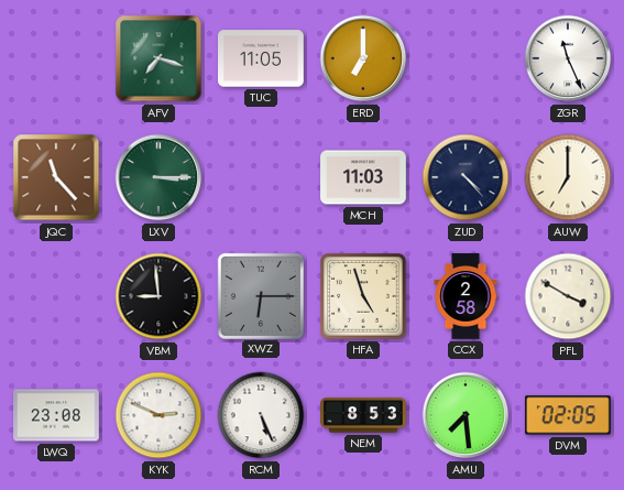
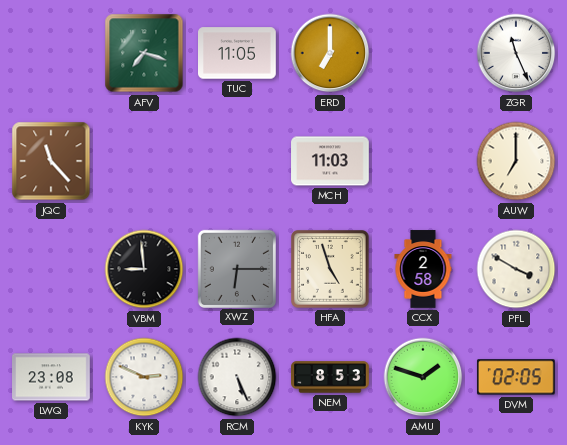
LXV: 3:15 -> none (158, 177)
ZUD: 4:23 -> none (466, 177)
AMU: 7:29 -> 1:48 (423, 377)
